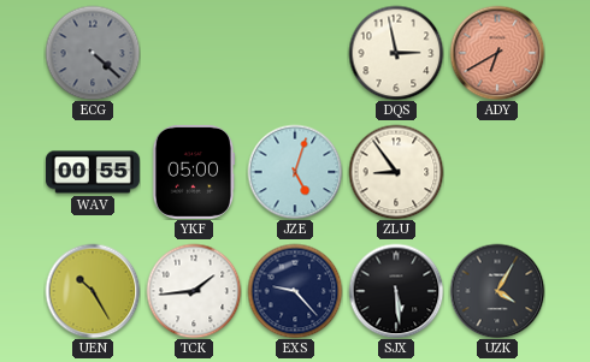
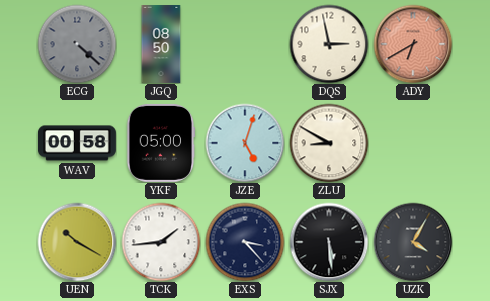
JGQ: none -> 08:50 (161, 45)
WAV: 00:55 -> 00:58 (77, 143)
ZLU: 8:54 -> 8:50 (329, 143)
UEN: 10:25 -> 10:20 (77, 242)
EXS: 9:23 -> 3:23 (245, 242)
